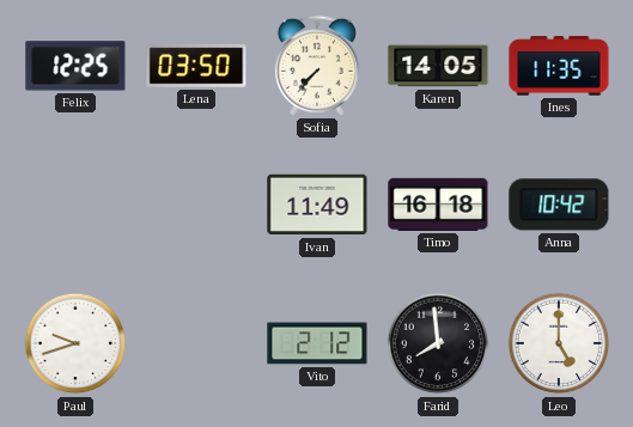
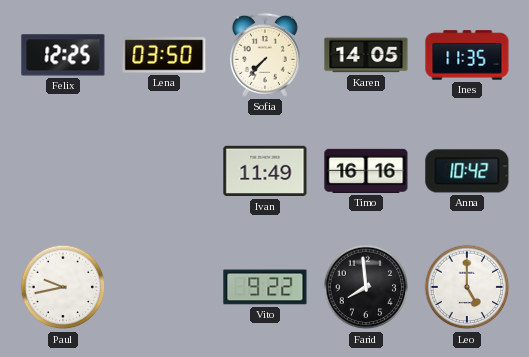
Timo: 16:18 -> 16:16 (366, 171)
Paul: 9:42 -> 9:43 (63, 287)
Vito: 2:12 -> 9:22 (265, 287)
